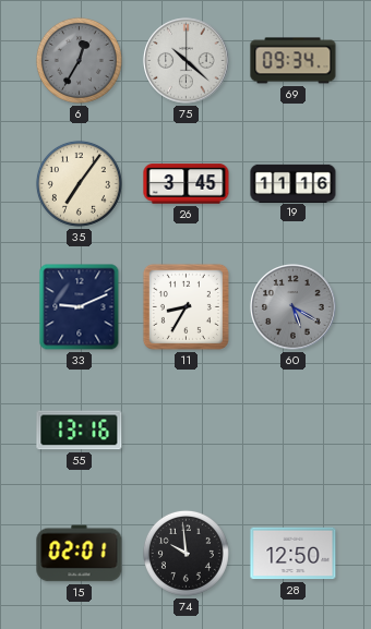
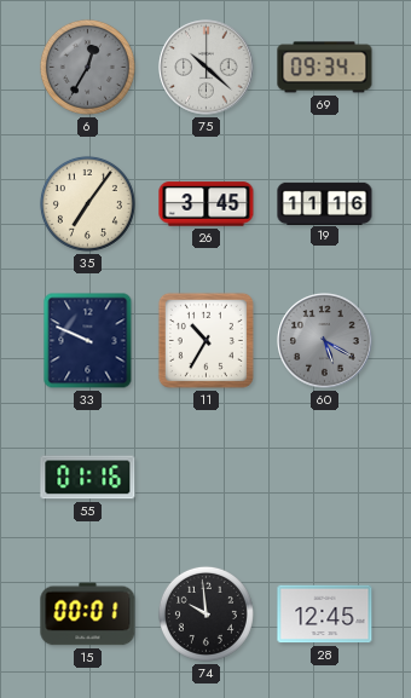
33: 9:11 -> 9:49 (88, 341)
11: 8:35 -> 10:35 (205, 340)
55: 13:16 -> 01:16 (88, 478)
15: 02:01 -> 00:01 (88, 615)
28: 12:50 -> 12:45 (325, 615)
